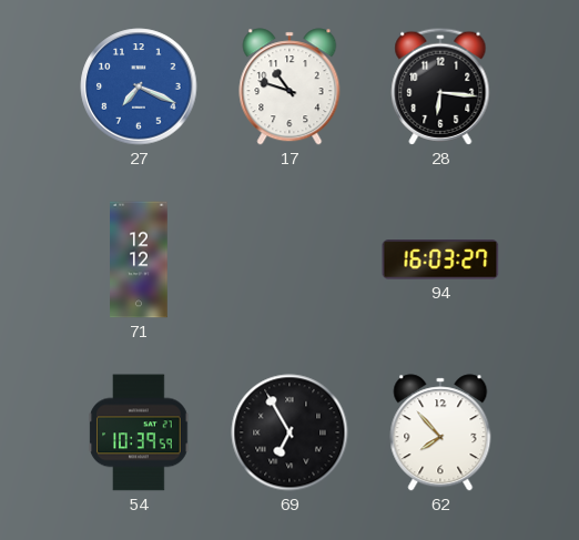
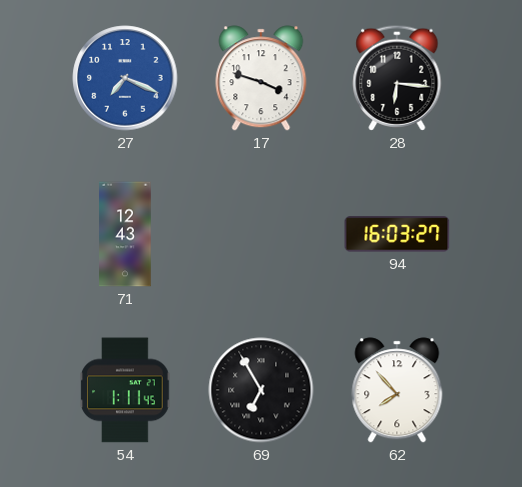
17: 10:48 -> 3:48 (261, 78)
71: 12:12 -> 12:43 (125, 234)
54: 10:39 -> 1:11 (125, 390)
